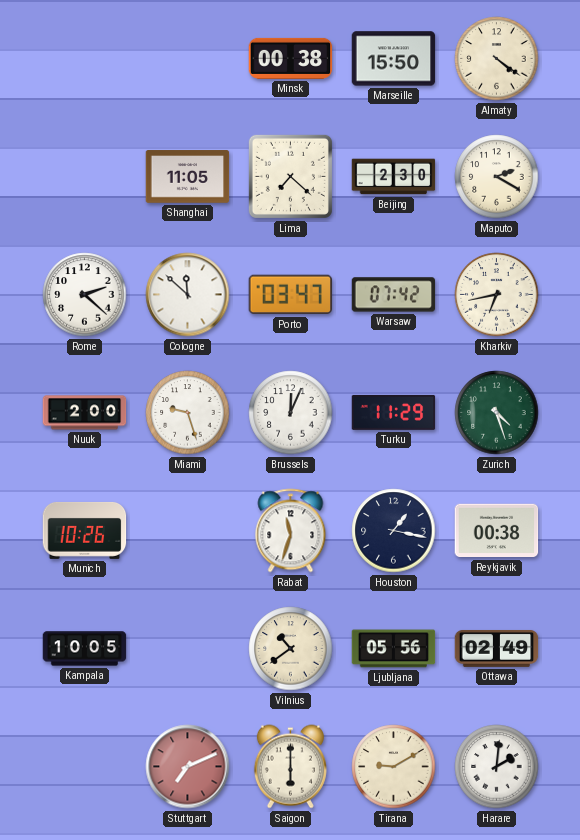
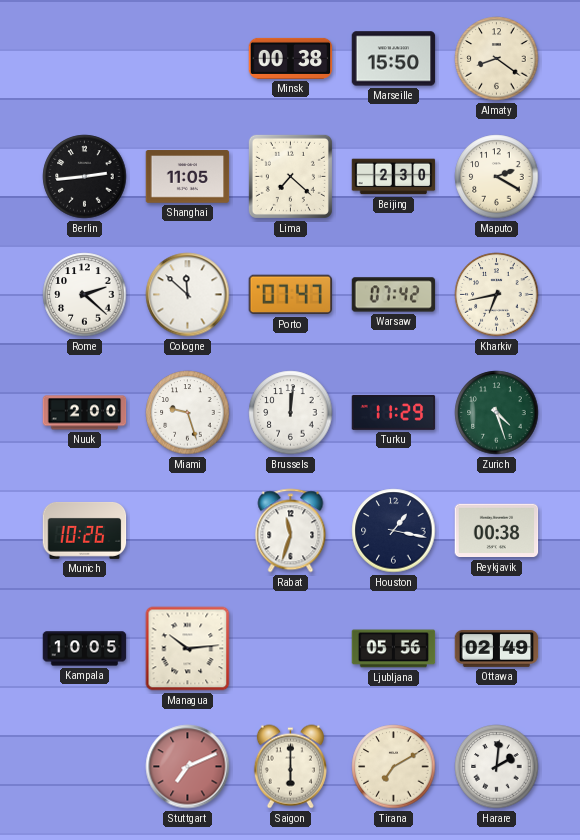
Almaty: 4:21 -> 8:21 (497, 59)
Berlin: none -> 2:44 (85, 177)
Porto: 03:47 -> 07:47 (291, 295)
Brussels: 12:04 -> 12:01 (291, 413)
Managua: none -> 10:14 (188, 649)
Vilnius: 10:39 -> none (291, 649)
Tirana: 9:10 -> 7:10 (394, 767)
